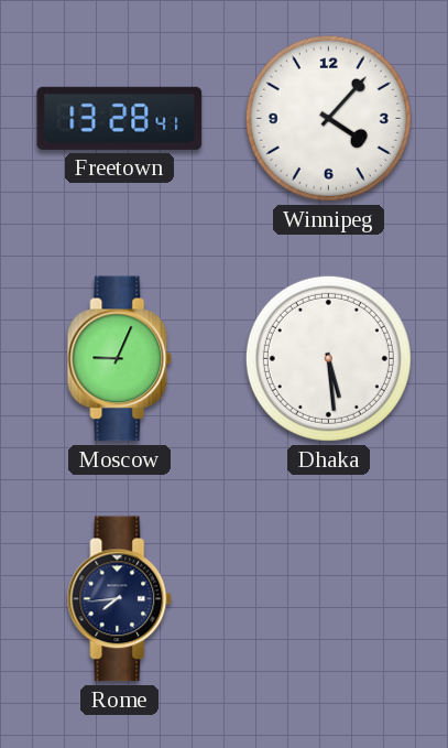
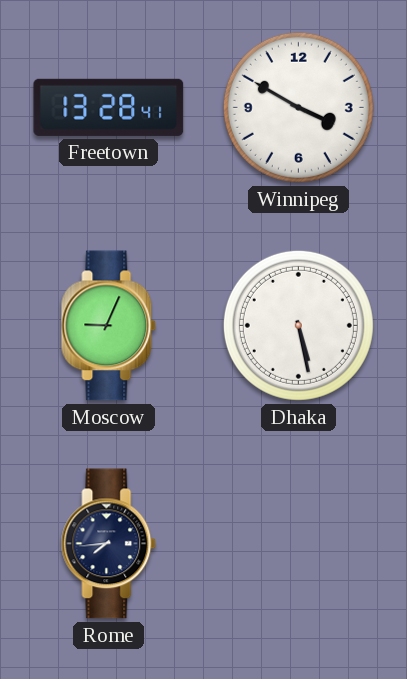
Winnipeg: 4:07 -> 3:50 (298, 107)
Dhaka: 5:29 -> 5:28 (298, 325)
